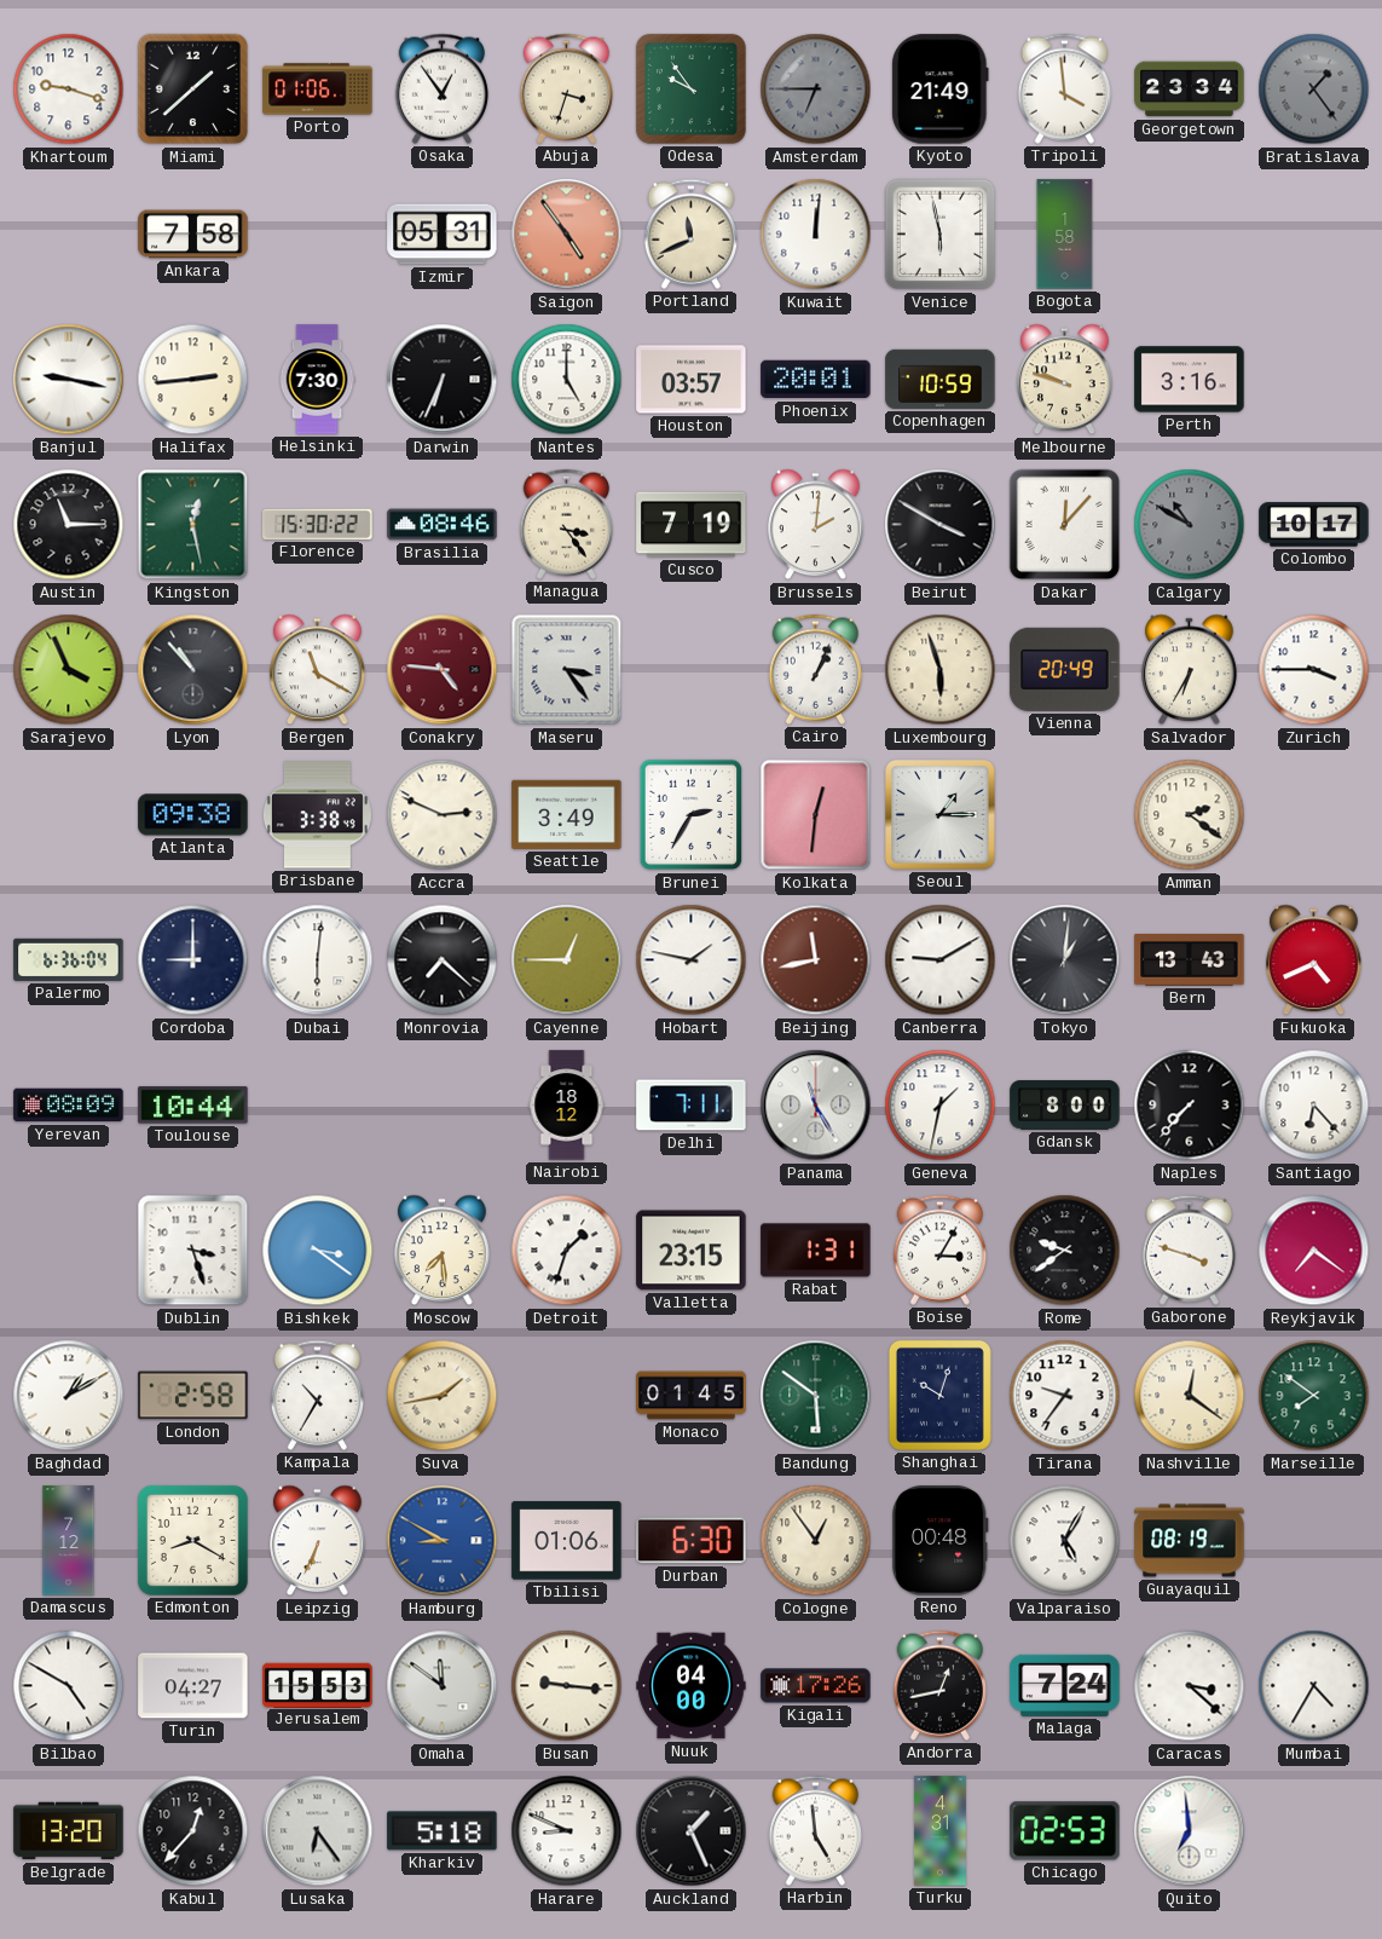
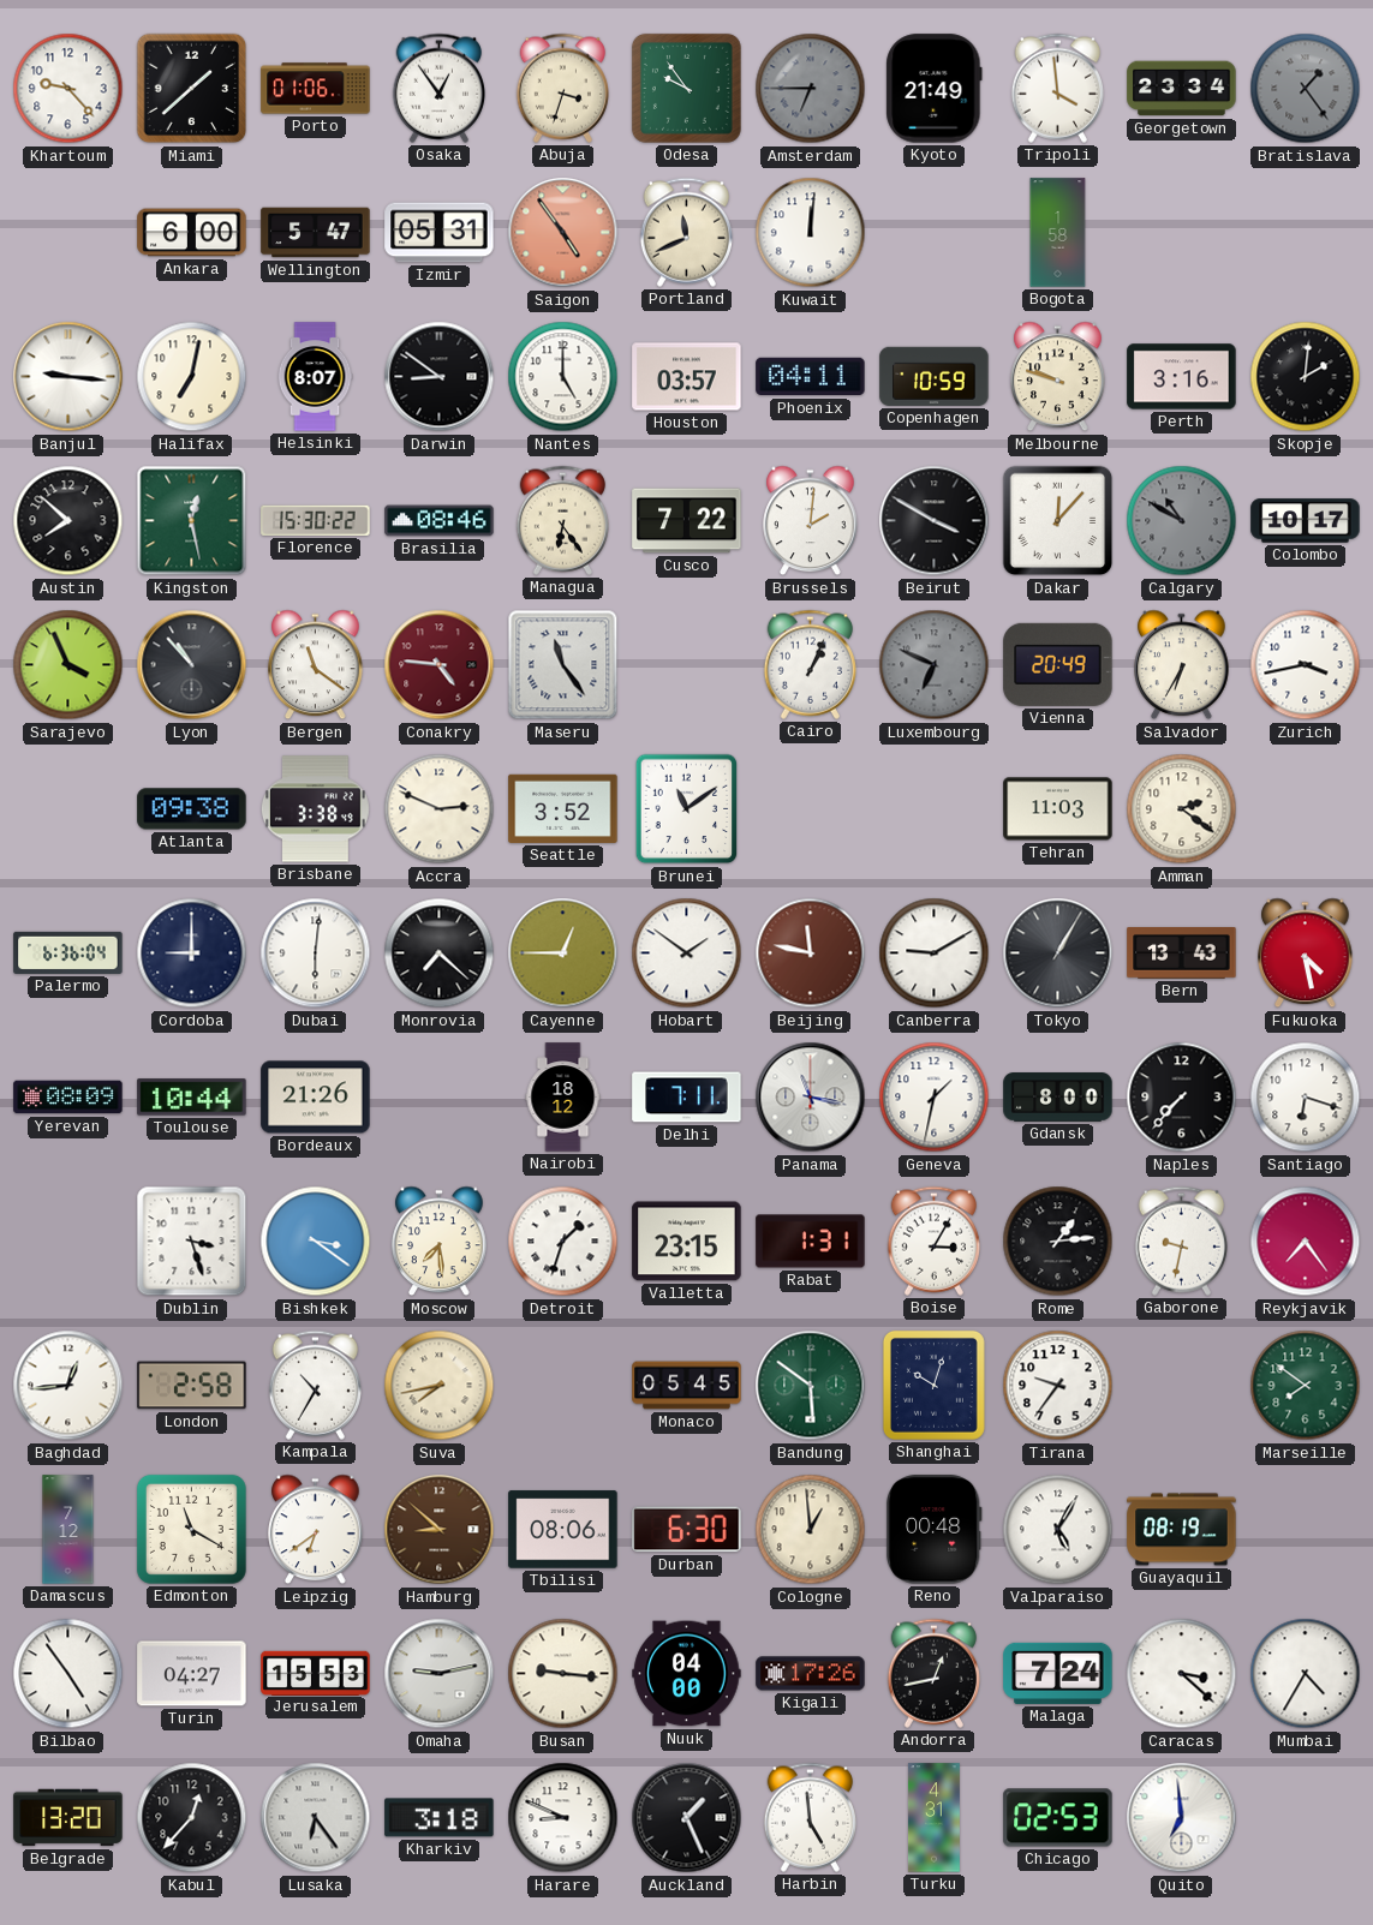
Khartoum: 9:18 -> 9:23 (68, 89)
Ankara: 7:58 -> 6:00 (192, 233)
Wellington: none -> 5:47 (316, 233)
Venice: 5:58 -> none (941, 235)
Banjul: 9:17 -> 9:16 (68, 377)
Halifax: 2:44 -> 7:02 (192, 377)
Helsinki: 7:30 -> 8:07 (315, 377)
Darwin: 6:34 -> 8:51 (440, 377)
Phoenix: 20:01 -> 04:11 (811, 377)
Skopje: none -> 2:01 (1306, 377)
Austin: 11:15 -> 7:52 (68, 521)
Managua: 3:24 -> 6:24 (562, 520)
Cusco: 7:19 -> 7:22 (687, 521)
Bergen: 11:20 -> 11:21 (316, 665)
Maseru: 3:24 -> 11:24 (563, 665)
Luxembourg: 5:57 -> 6:49 (935, 665)
Luxembourg dial: cream -> grey (935, 665)
Zurich: 3:45 -> 3:43 (1306, 665)
Seattle: 3:49 -> 3:52 (563, 808)
Brunei: 2:35 -> 11:09 (687, 809)
Kolkata: 12:31 -> none (816, 815)
Seoul: 1:15 -> none (941, 815)
Tehran: none -> 11:03 (1058, 809)
Hobart: 1:47 -> 1:51 (687, 953)
Beijing: 11:43 -> 11:47 (811, 953)
Tokyo: 1:01 -> 1:05 (1058, 953)
Fukuoka: 4:41 -> 4:28 (1306, 953)
Bordeaux: none -> 21:26 (316, 1098)
Panama: 11:25 -> 11:17 (811, 1098)
Santiago: 6:23 -> 6:18 (1306, 1098)
Rome: 9:39 -> 1:14 (1058, 1242)
Gaborone: 3:48 -> 9:32 (1181, 1241)
Reykjavik: 7:21 -> 7:24 (1306, 1242)
Baghdad: 1:10 -> 12:44 (68, 1386)
Suva: 1:43 -> 7:43 (440, 1386)
Monaco: 01:45 -> 05:45 (687, 1386)
Nashville: 12:21 -> none (1190, 1396)
Edmonton: 8:20 -> 11:20 (191, 1529)
Leipzig: 6:34 -> 6:39 (316, 1530)
Hamburg: 8:50 -> 8:52 (440, 1530)
Hamburg dial: blue -> brown (440, 1530)
Tbilisi: 01:06 -> 08:06 (563, 1530)
Cologne: 12:54 -> 12:59 (811, 1530)
Bilbao: 4:50 -> 4:54 (68, 1674)
Omaha: 11:51 -> 9:13 (440, 1674)
Kharkiv: 5:18 -> 3:18 (440, 1818)
